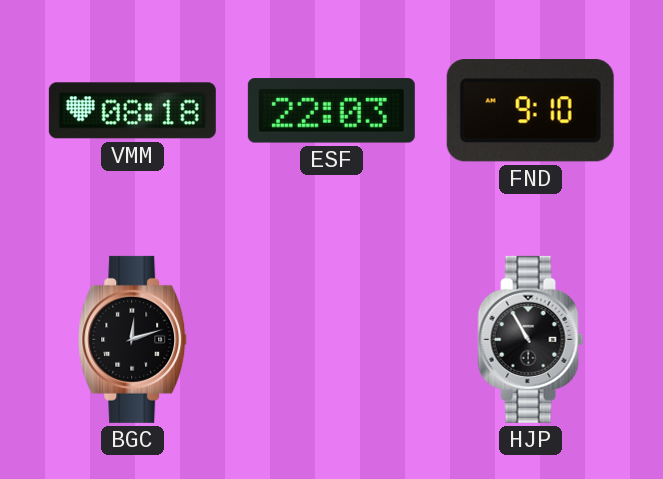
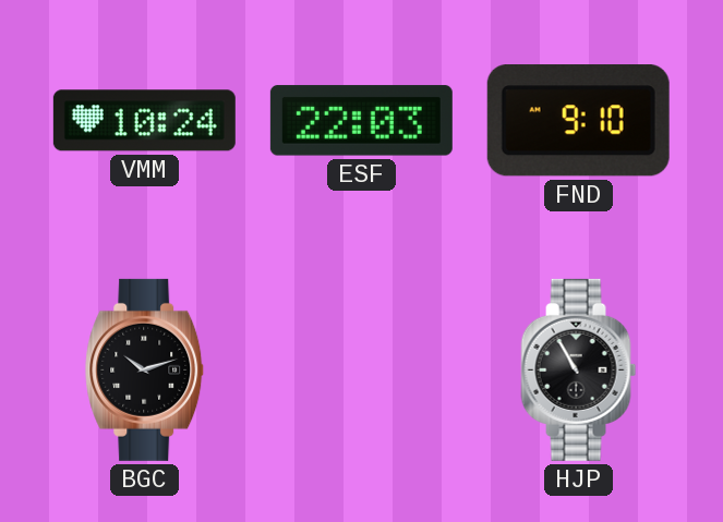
VMM: 08:18 -> 10:24 (144, 121)
BGC: 12:12 -> 10:12 (145, 369)
